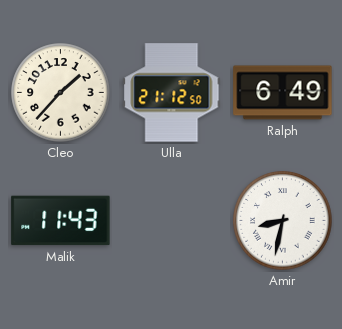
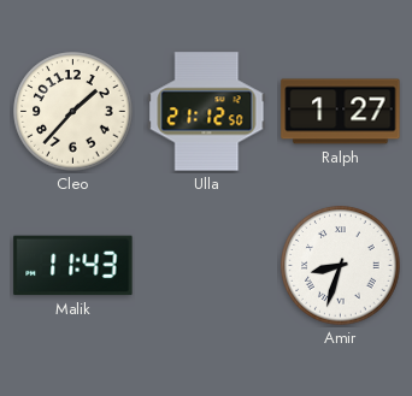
Ralph: 6:49 -> 1:27 (341, 112)
Amir: 8:32 -> 8:33 (341, 266)
